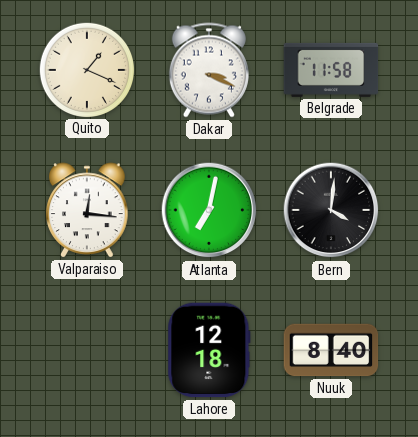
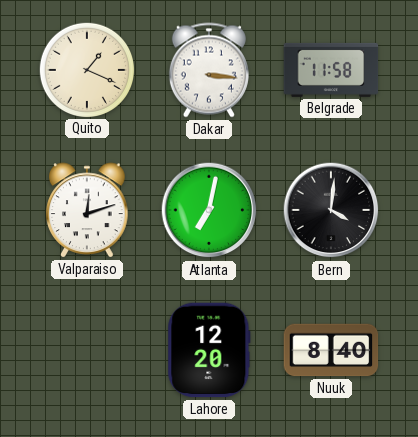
Dakar: 3:19 -> 3:16 (209, 70)
Valparaiso: 12:16 -> 12:12 (87, 210)
Lahore: 12:18 -> 12:20 (209, 350)
